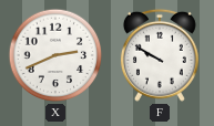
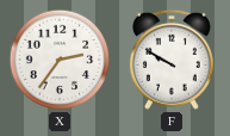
X: 2:41 -> 2:36 (60, 60)
